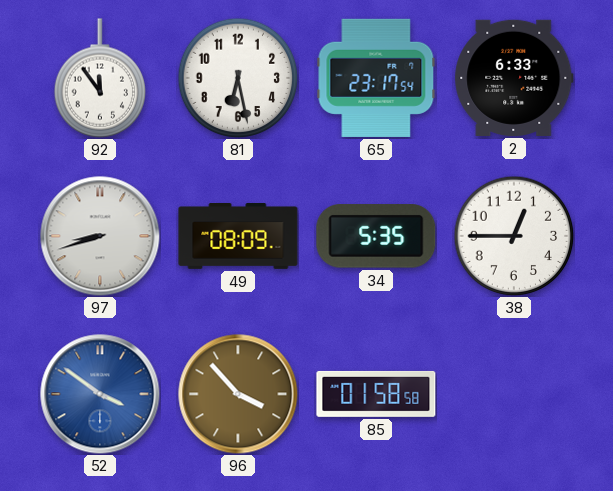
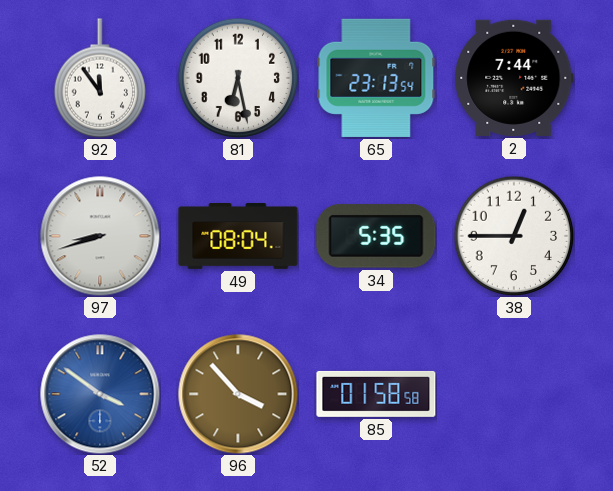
65: 23:17 -> 23:13 (376, 78)
2: 6:33 -> 7:44 (514, 78)
49: 08:09 -> 08:04 (238, 237)
